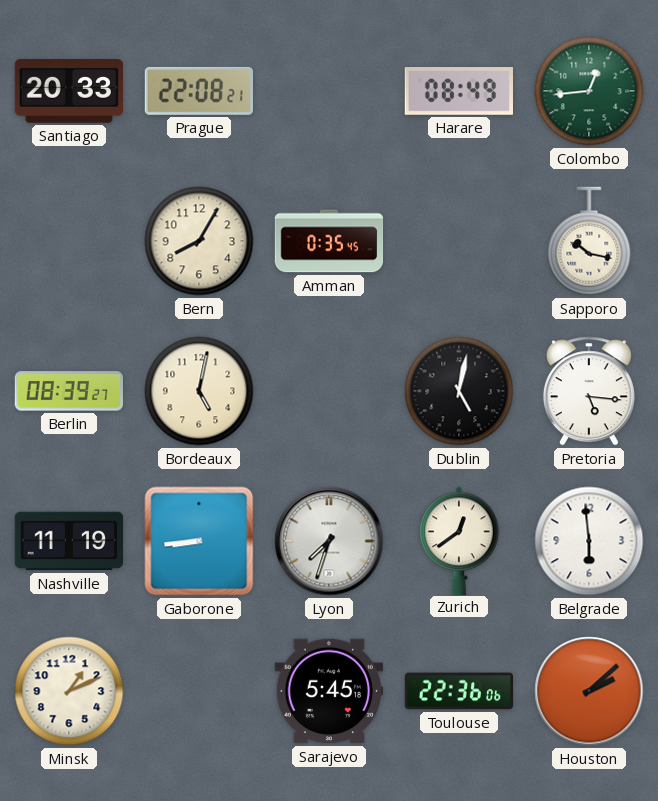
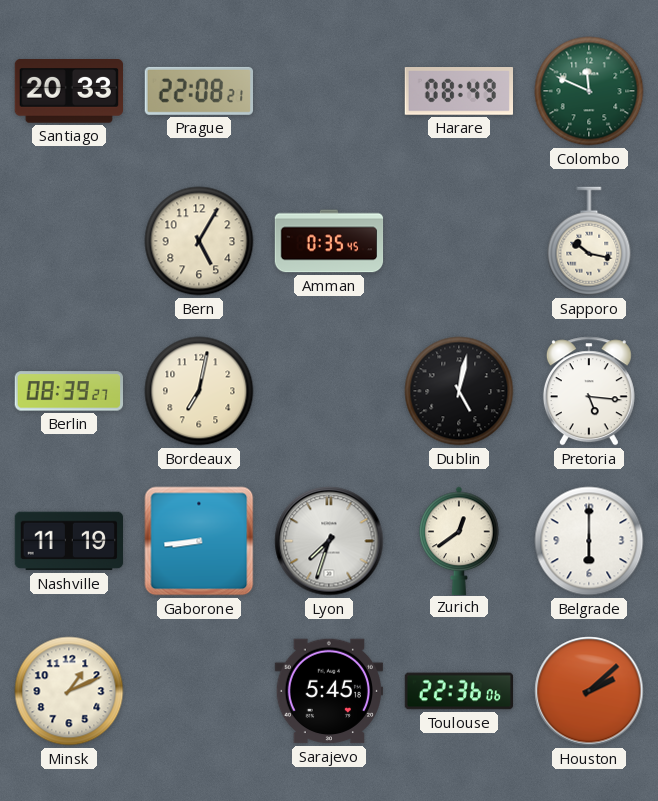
Colombo: 12:44 -> 11:49 (589, 91)
Bern: 8:05 -> 5:05 (199, 241)
Bordeaux: 5:02 -> 7:02 (199, 391)
Belgrade: 5:59 -> 6:00 (589, 541)
